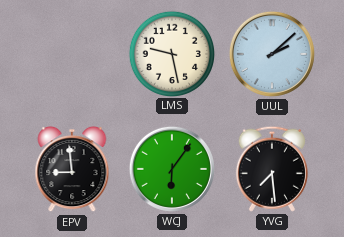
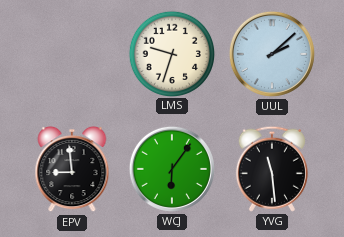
LMS: 9:28 -> 9:33 (171, 53)
YVG: 7:29 -> 11:29 (272, 169)
